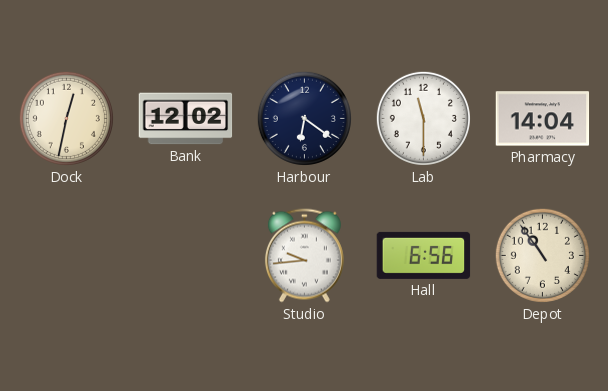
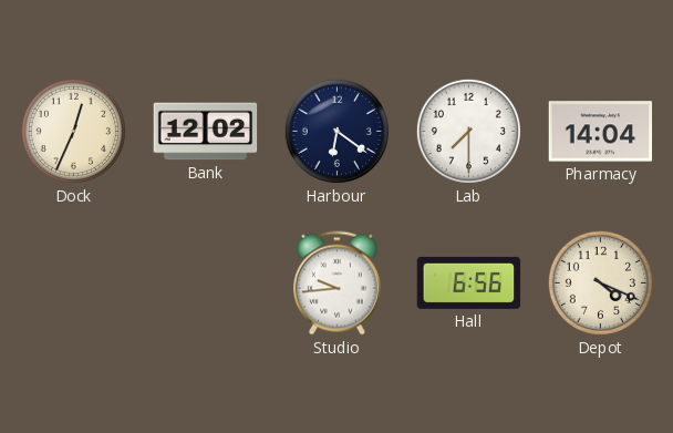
Dock: 12:32 -> 12:34 (73, 131)
Lab: 11:30 -> 7:30 (468, 131)
Depot: 10:54 -> 4:19 (600, 282)
